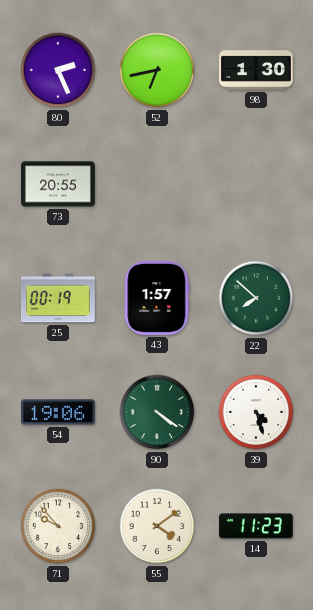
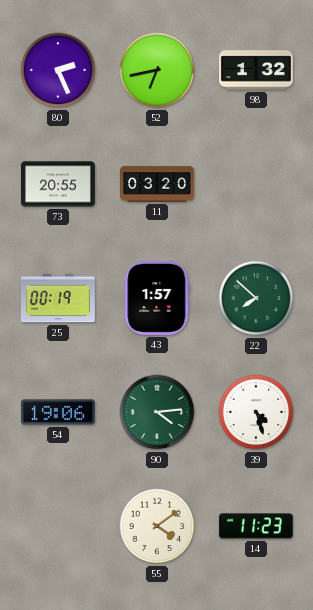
98: 1:30 -> 1:32 (257, 70)
11: none -> 03:20 (158, 184)
90: 4:21 -> 4:14 (157, 412)
71: 9:53 -> none (58, 526)
